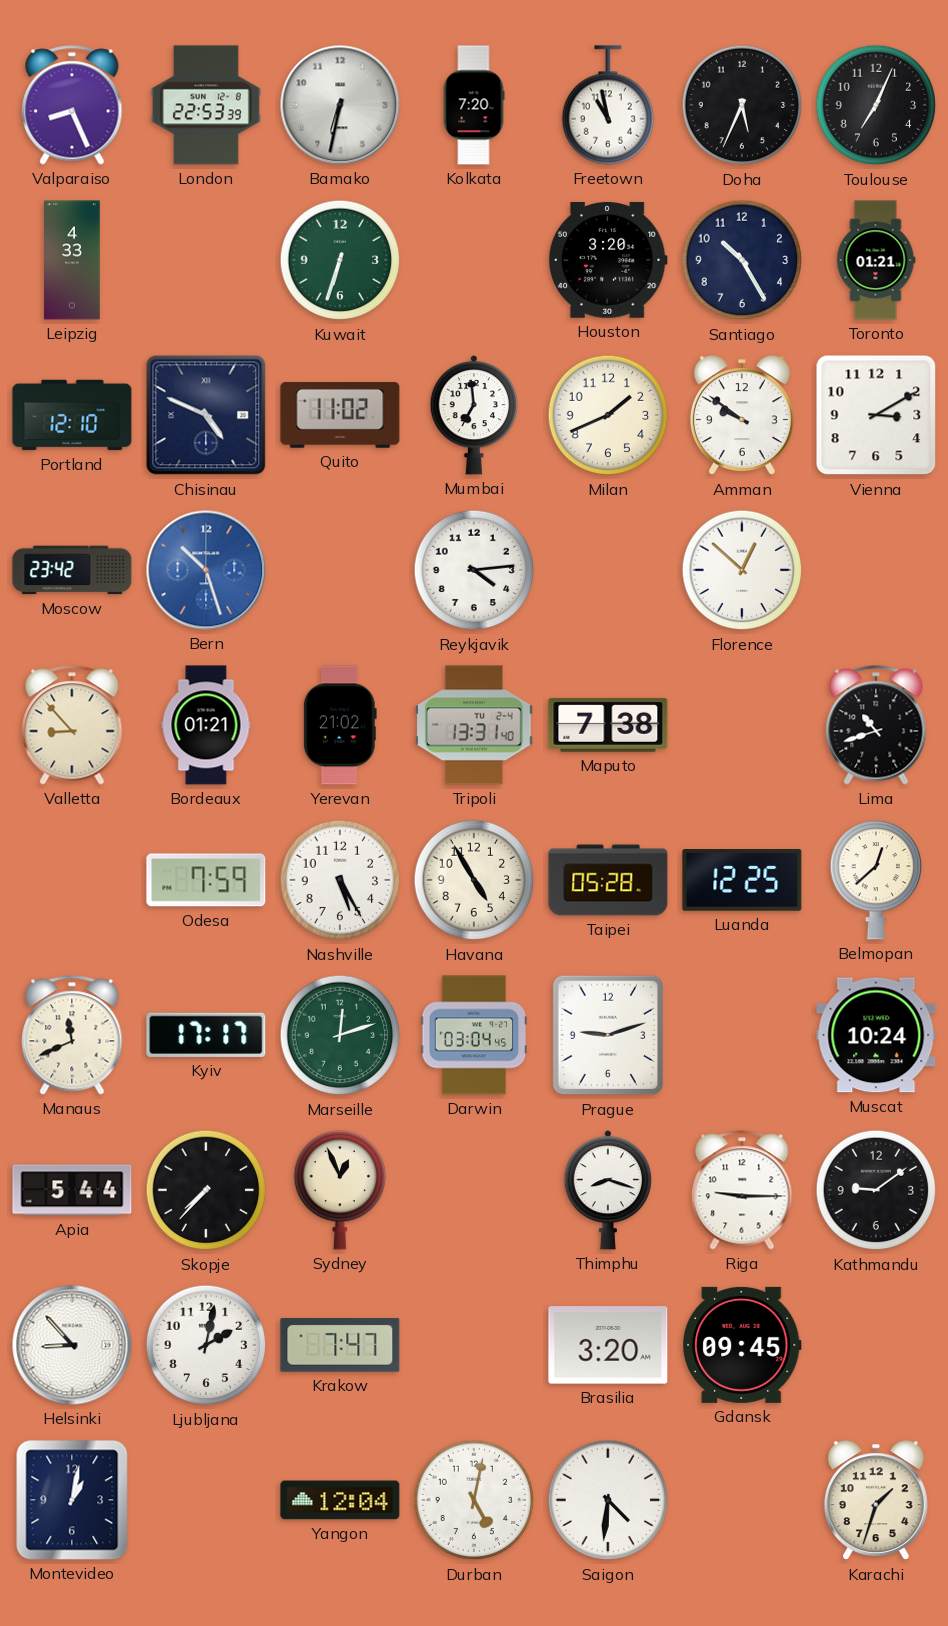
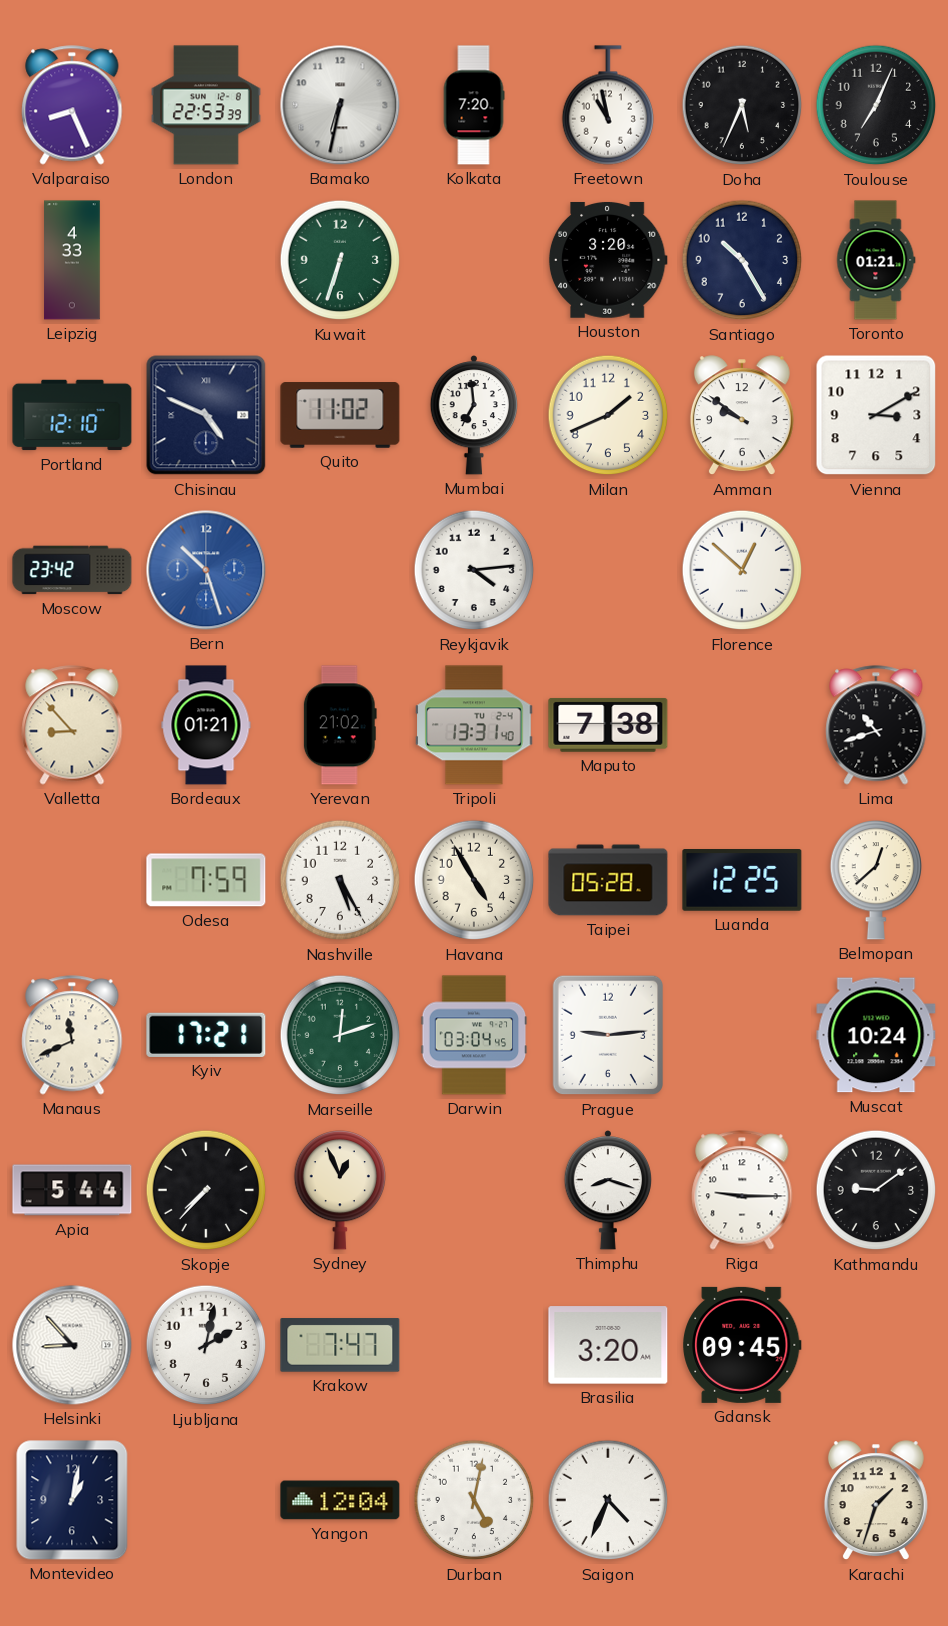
Kyiv: 17:17 -> 17:21 (206, 1035)
Prague: 9:12 -> 9:14 (607, 1035)
Saigon: 4:31 -> 4:34 (608, 1500)
